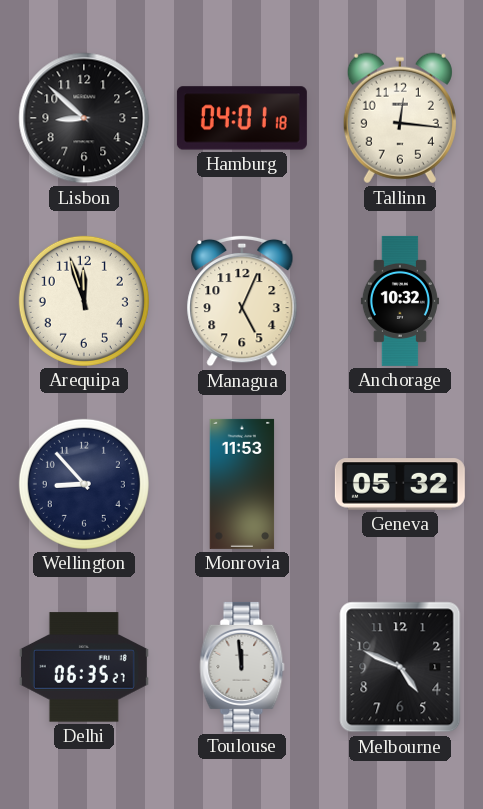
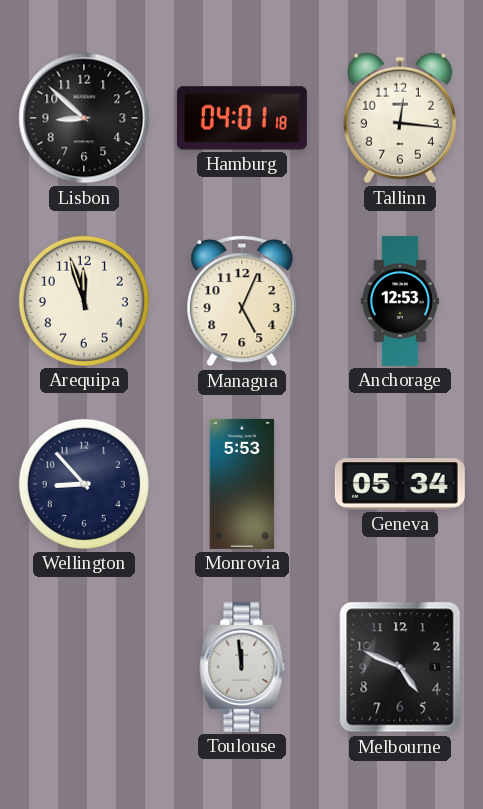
Anchorage: 10:32 -> 12:53 (400, 301)
Monrovia: 11:53 -> 5:53 (242, 484)
Geneva: 05:32 -> 05:34 (400, 484)
Delhi: 06:35 -> none (84, 667)
